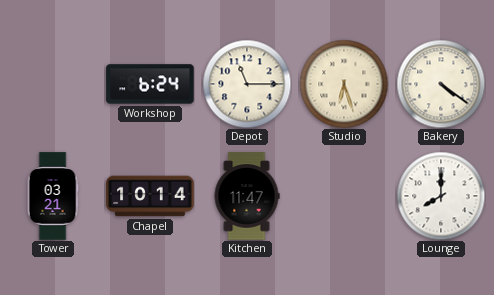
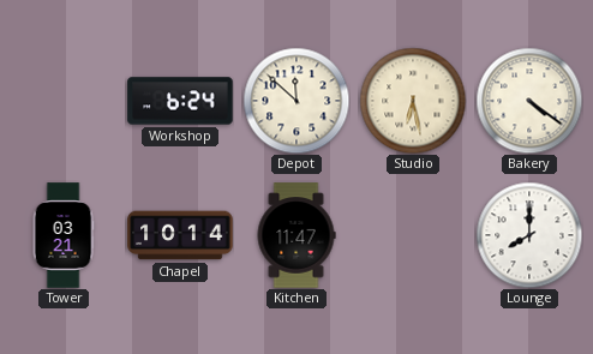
Depot: 11:15 -> 11:52 (296, 101)
Studio: 6:27 -> 6:28 (413, 101)
